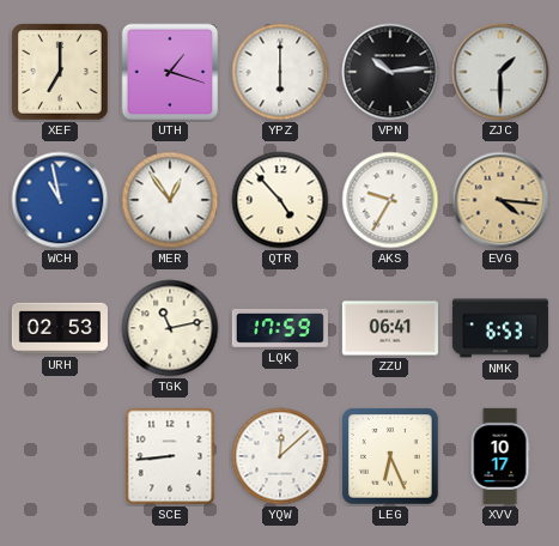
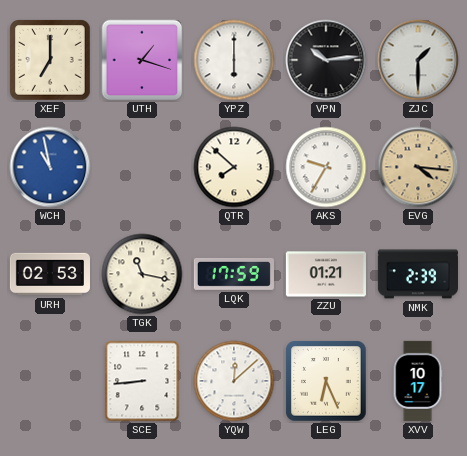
MER: 12:54 -> none (170, 200)
QTR: 4:53 -> 7:52 (234, 167)
TGK: 11:13 -> 11:17 (142, 274)
ZZU: 06:41 -> 01:21 (326, 274)
NMK: 6:53 -> 2:39 (418, 274)
